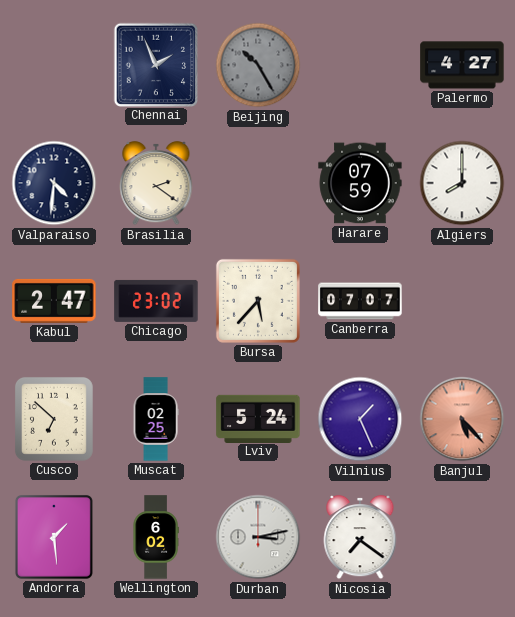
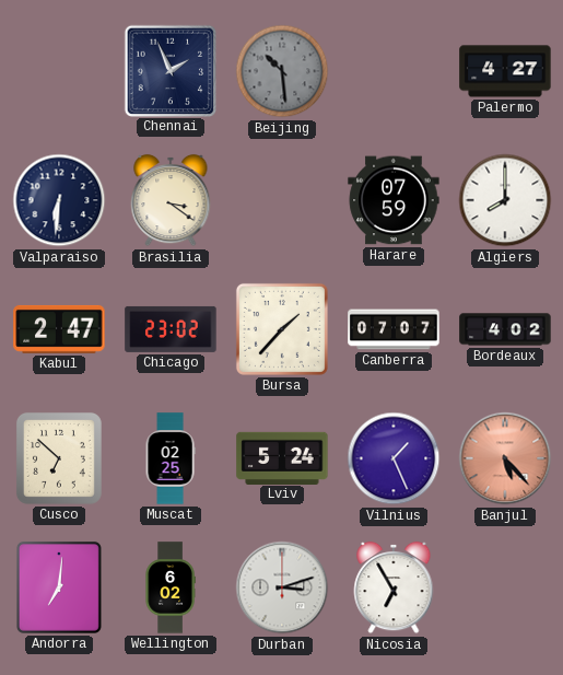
Beijing: 10:25 -> 10:29 (282, 71)
Valparaiso: 4:31 -> 6:31 (59, 200)
Brasilia: 2:21 -> 3:21 (171, 200)
Bursa: 5:37 -> 1:37 (282, 329)
Bordeaux: none -> 4:02 (505, 329)
Andorra: 1:29 -> 7:01 (59, 587)
Durban: 3:13 -> 3:12 (282, 587)
Nicosia: 7:21 -> 6:55 (394, 587)
